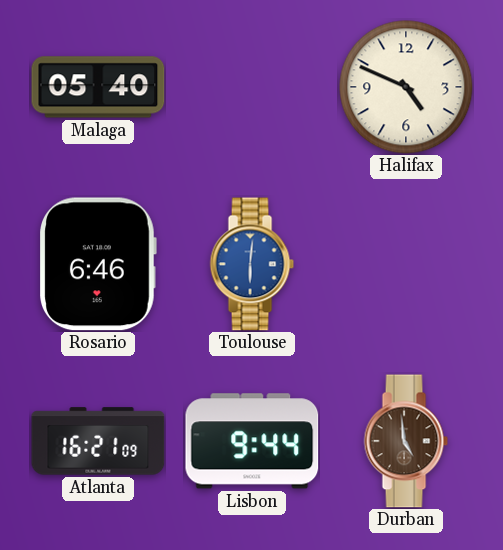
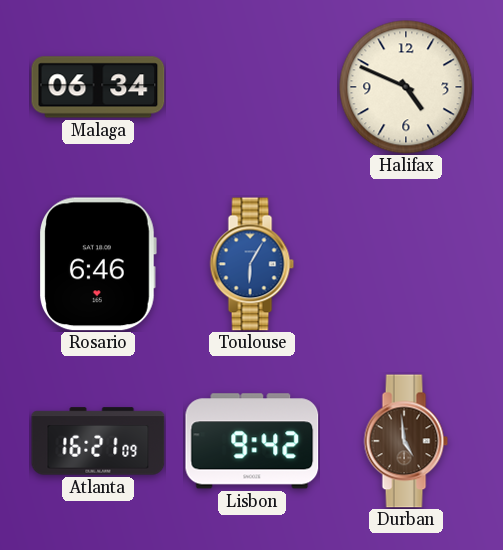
Malaga: 05:40 -> 06:34 (98, 87)
Toulouse: 6:01 -> 6:05 (252, 264)
Lisbon: 9:44 -> 9:42 (252, 441)
